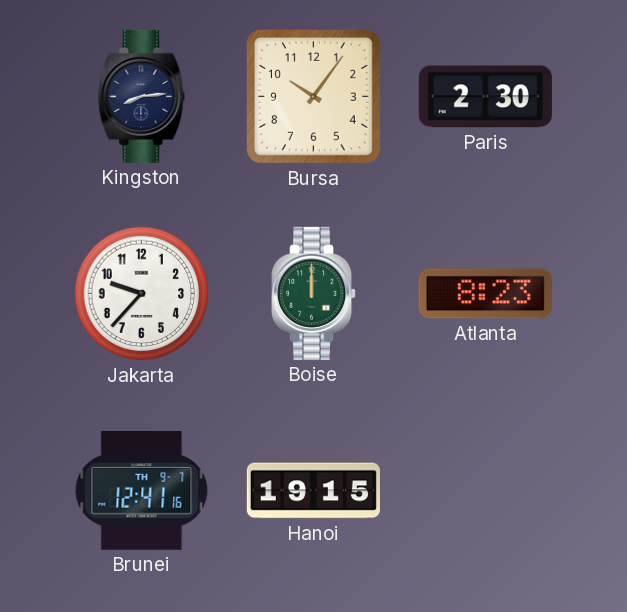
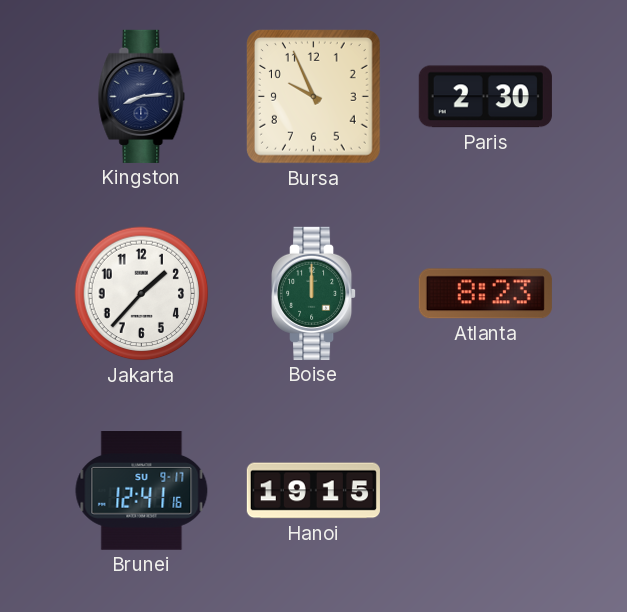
Bursa: 10:06 -> 9:56 (313, 96)
Jakarta: 9:37 -> 1:37 (142, 294)
Brunei date: TH 9-7 -> SU 9-17 (142, 491)
